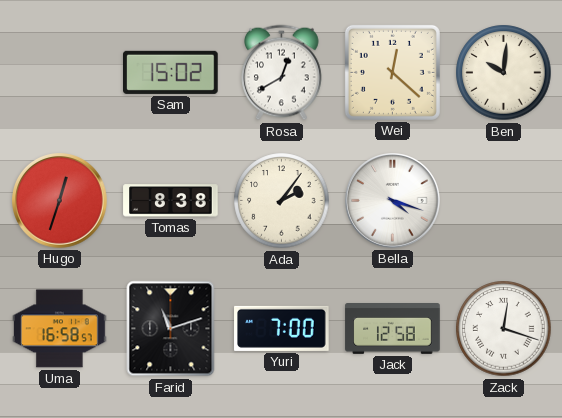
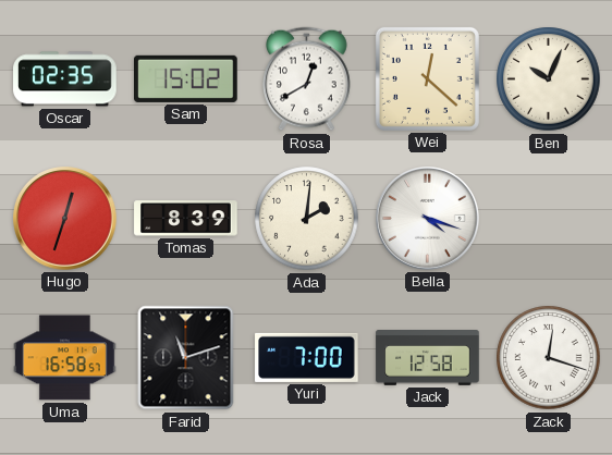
Oscar: none -> 02:35 (65, 79)
Ben: 10:01 -> 10:04 (549, 79)
Tomas: 8:38 -> 8:39 (186, 219)
Ada: 2:06 -> 2:01 (307, 219)
